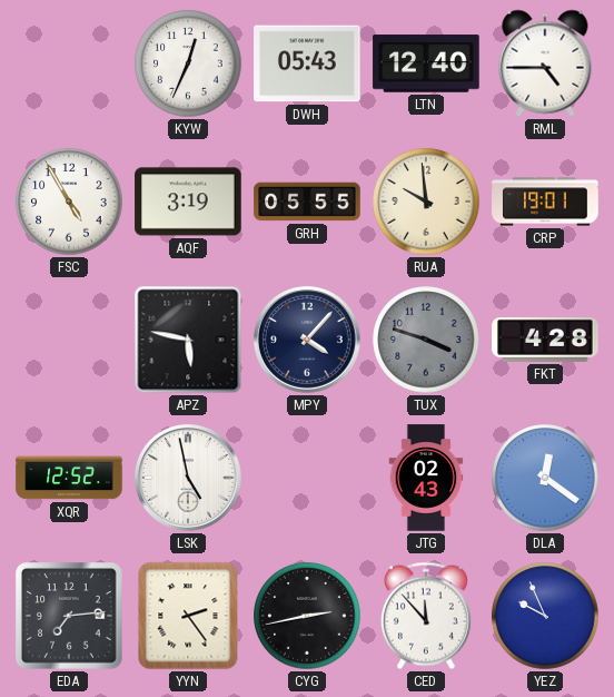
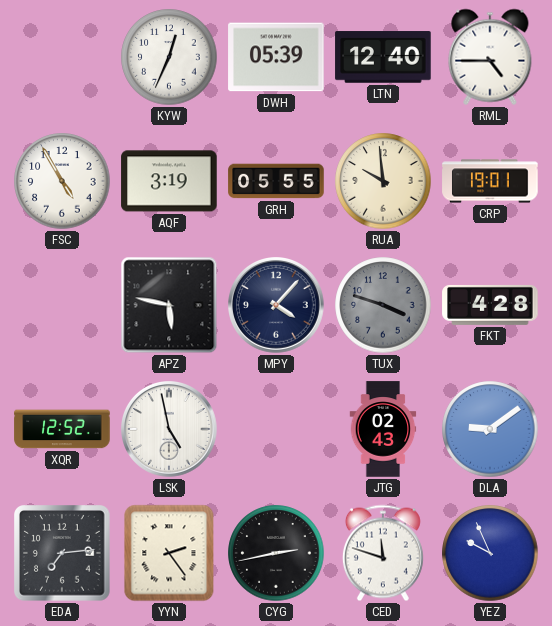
DWH: 05:43 -> 05:39 (276, 57)
DLA: 12:21 -> 9:09 (490, 429)
CED: 11:53 -> 11:48 (383, 553)
